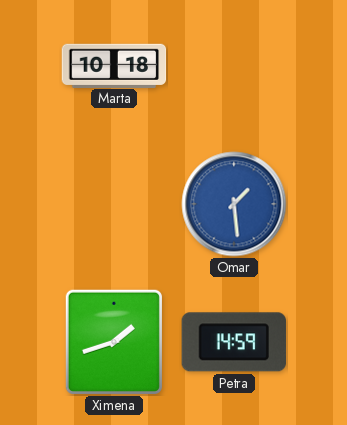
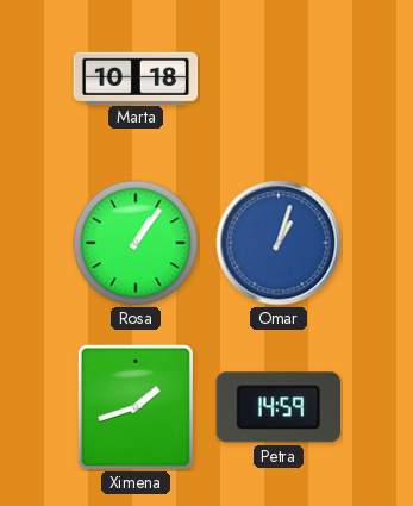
Rosa: none -> 1:06 (136, 243)
Omar: 1:29 -> 1:03 (279, 243)
